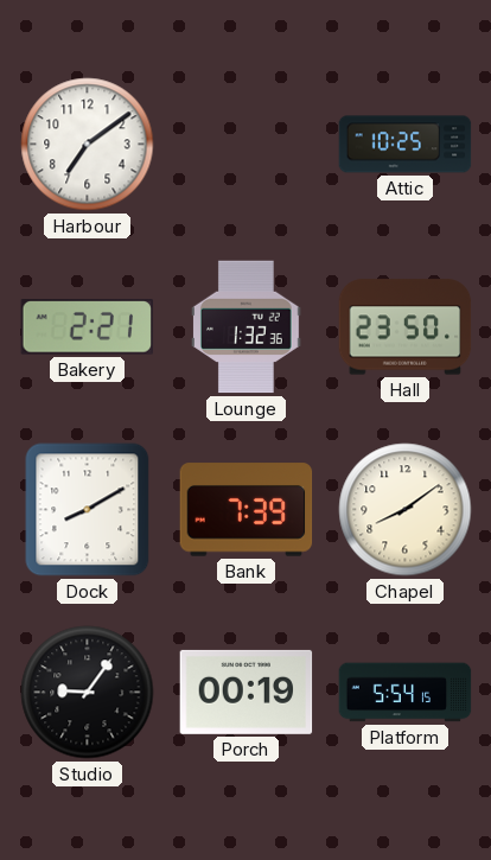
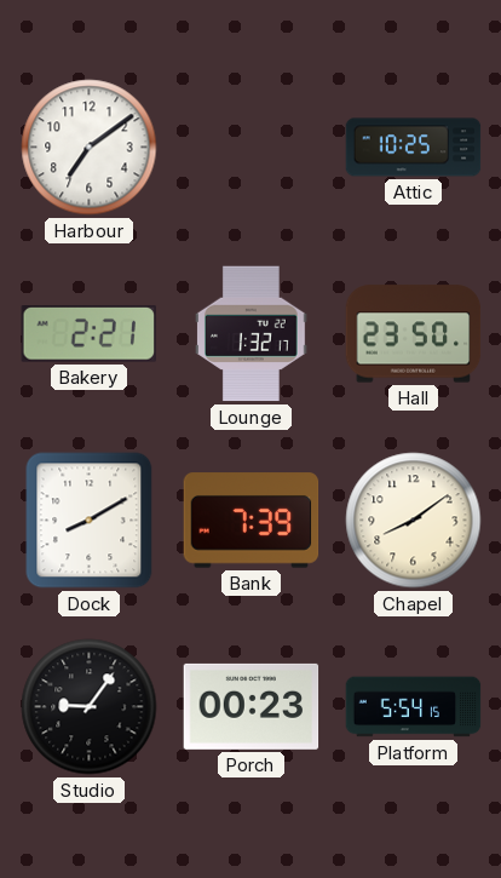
Lounge: 1:32:36 -> 1:32:17 (252, 334)
Porch: 00:19 -> 00:23 (252, 706)
